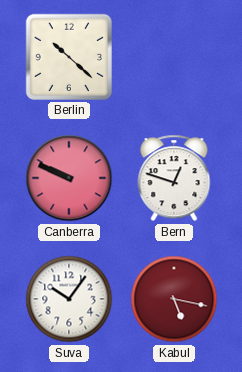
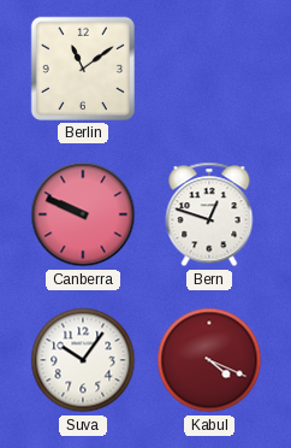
Berlin: 10:22 -> 11:09 (83, 69)
Kabul: 5:17 -> 4:19 (209, 360)
